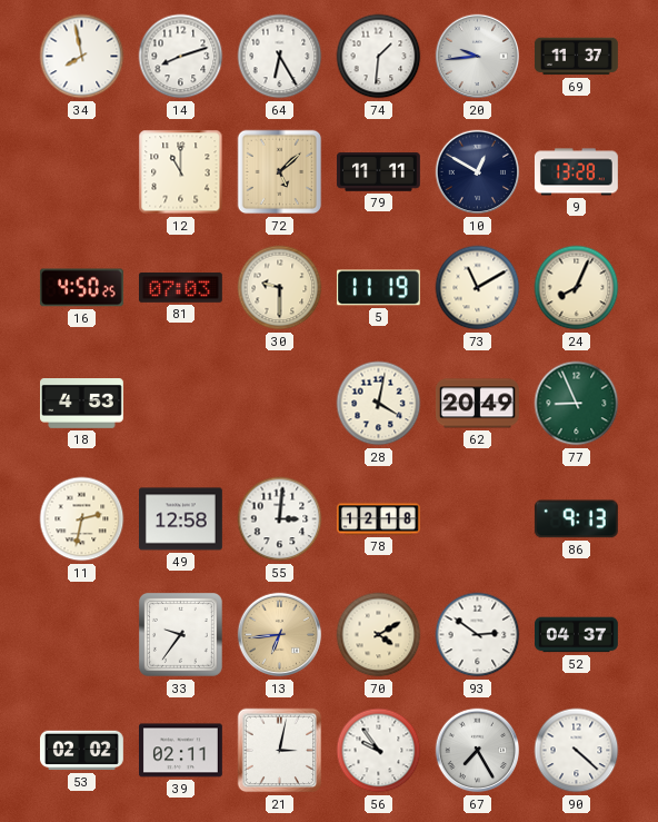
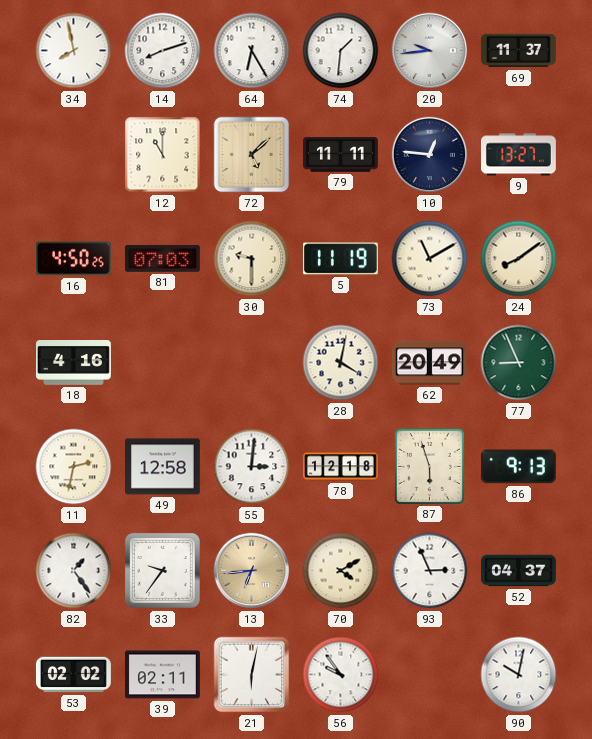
10: 12:50 -> 12:46 (430, 155)
9: 13:28 -> 13:27 (518, 155)
24: 8:04 -> 8:09 (519, 259)
18: 4:53 -> 4:16 (74, 363)
87: none -> 5:57 (429, 466)
82: none -> 1:24 (74, 571)
93: 2:51 -> 2:56 (430, 571)
21: 3:02 -> 6:02 (252, 675)
67: 7:25 -> none (478, 751)
90: 4:22 -> 10:02 (519, 675)
